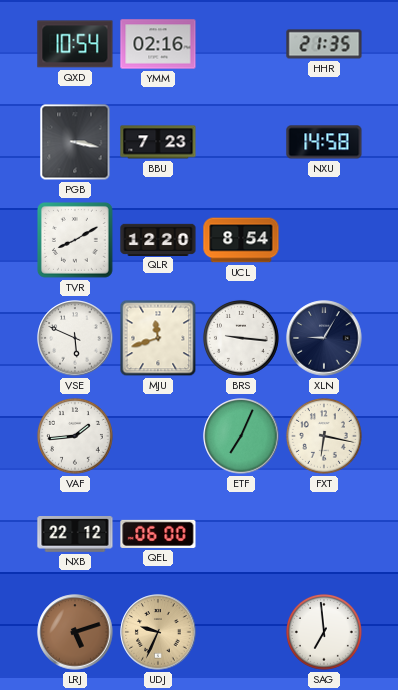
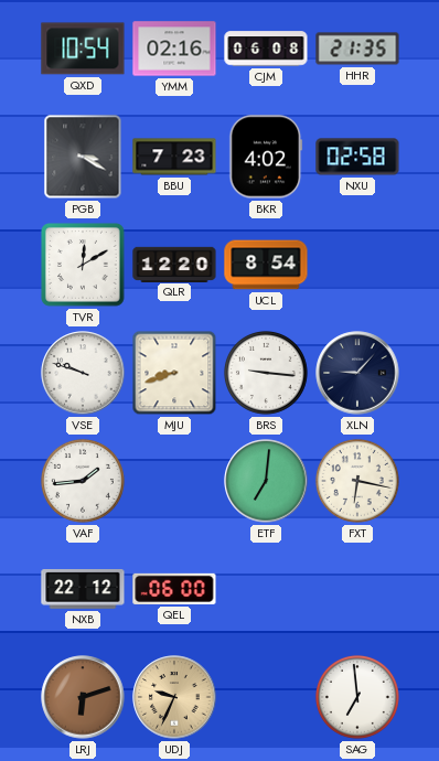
CJM: none -> 06:08 (266, 49)
PGB: 3:17 -> 3:20 (83, 157)
BKR: none -> 4:02 (266, 157)
NXU: 14:58 -> 02:58 (357, 157)
TVR: 8:10 -> 12:10 (84, 266)
VSE: 5:49 -> 9:48 (83, 373)
MJU: 11:42 -> 8:42 (174, 373)
XLN: 9:05 -> 9:07 (357, 373)
ETF: 7:04 -> 7:01 (266, 481)
LRJ: 5:12 -> 6:12 (83, 697)
